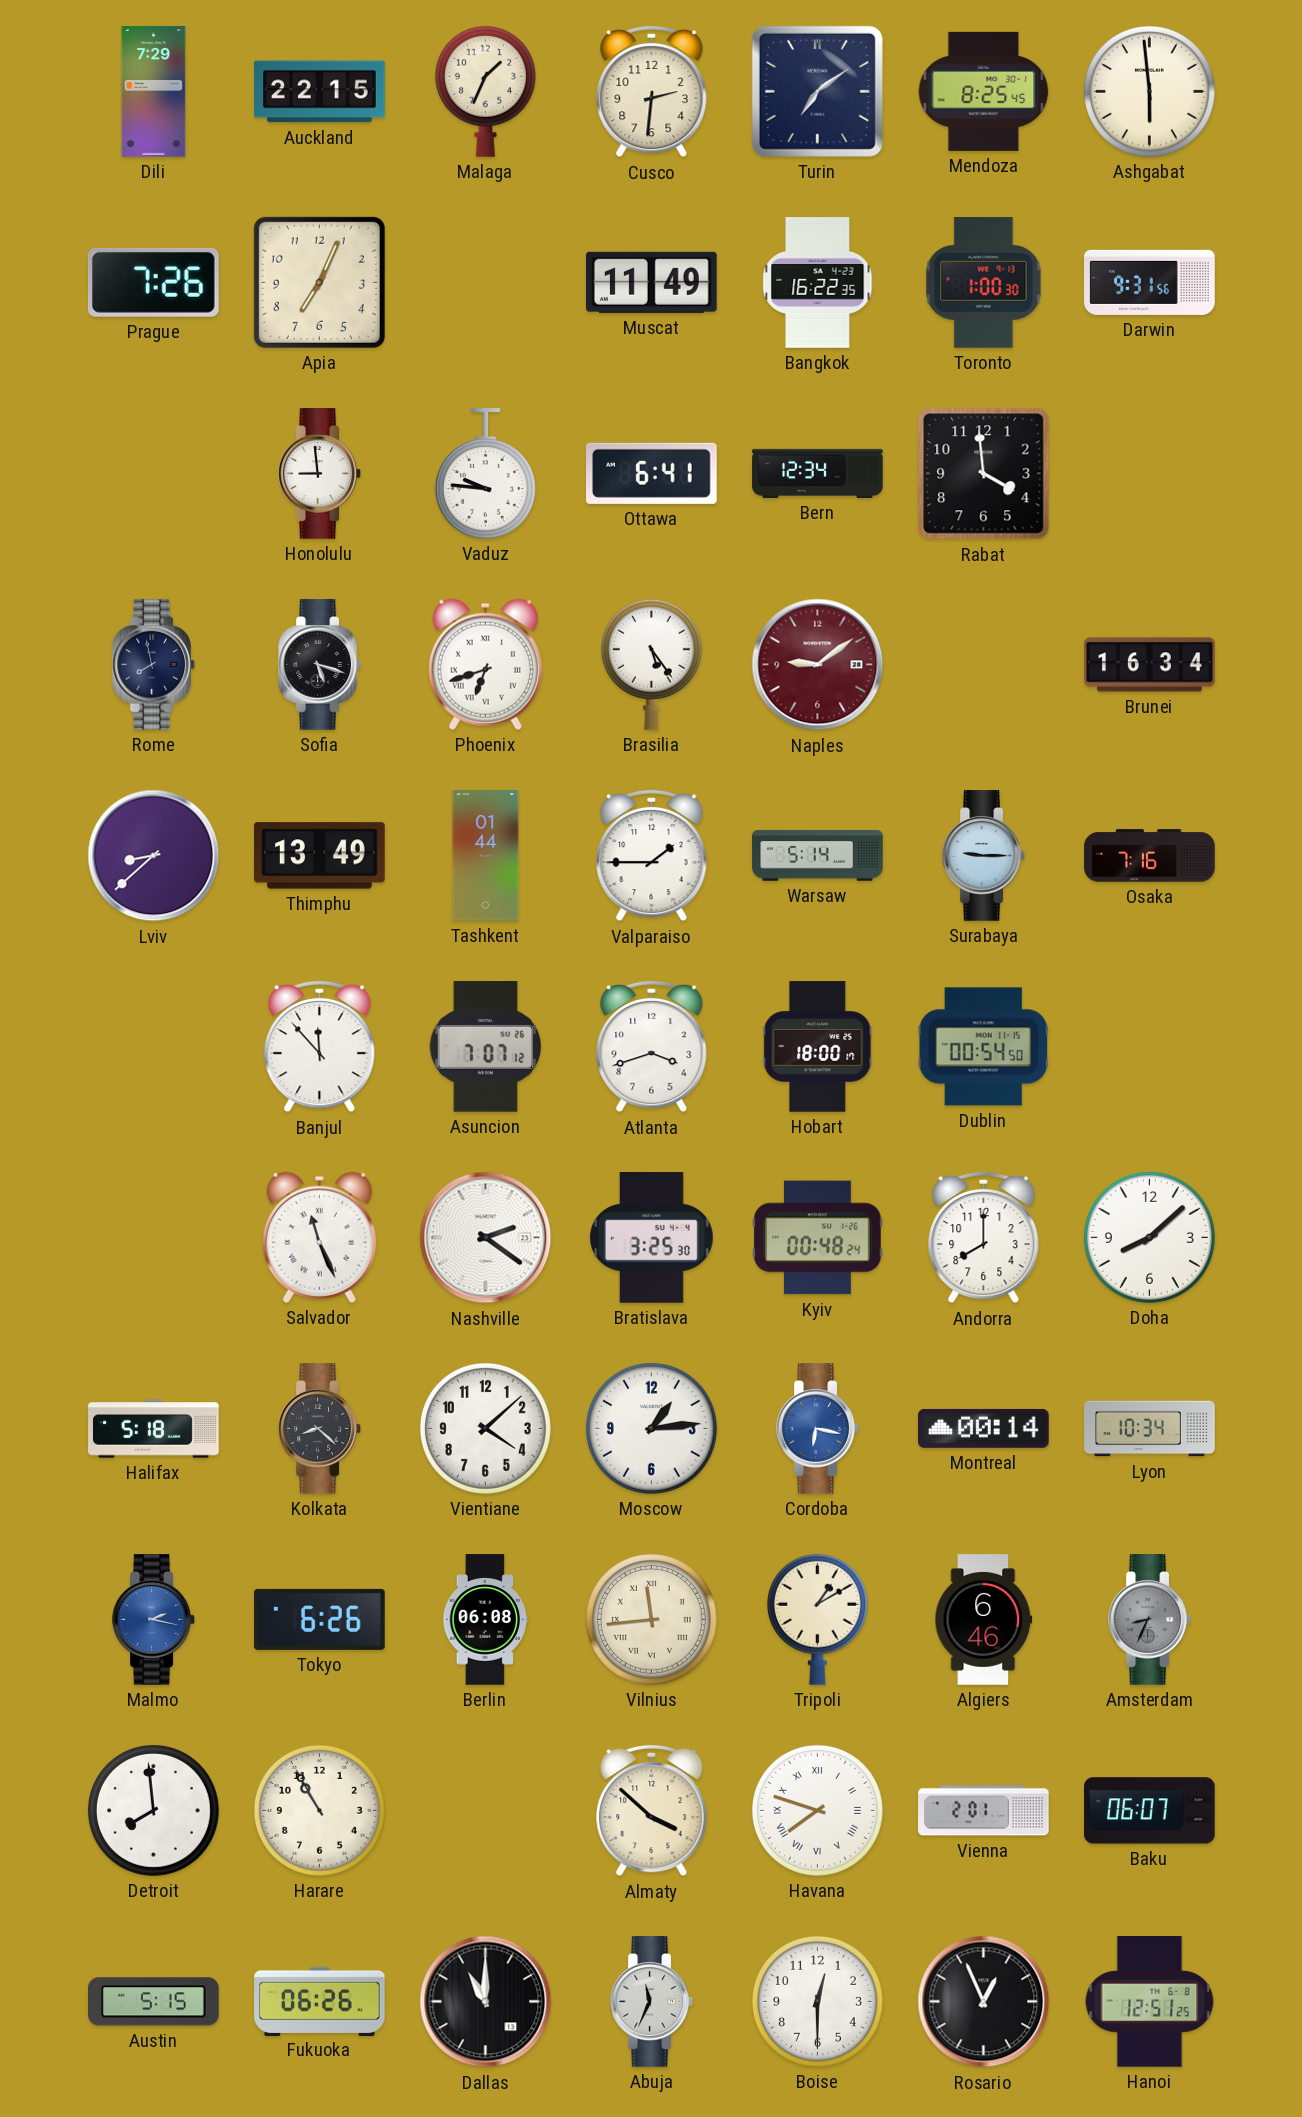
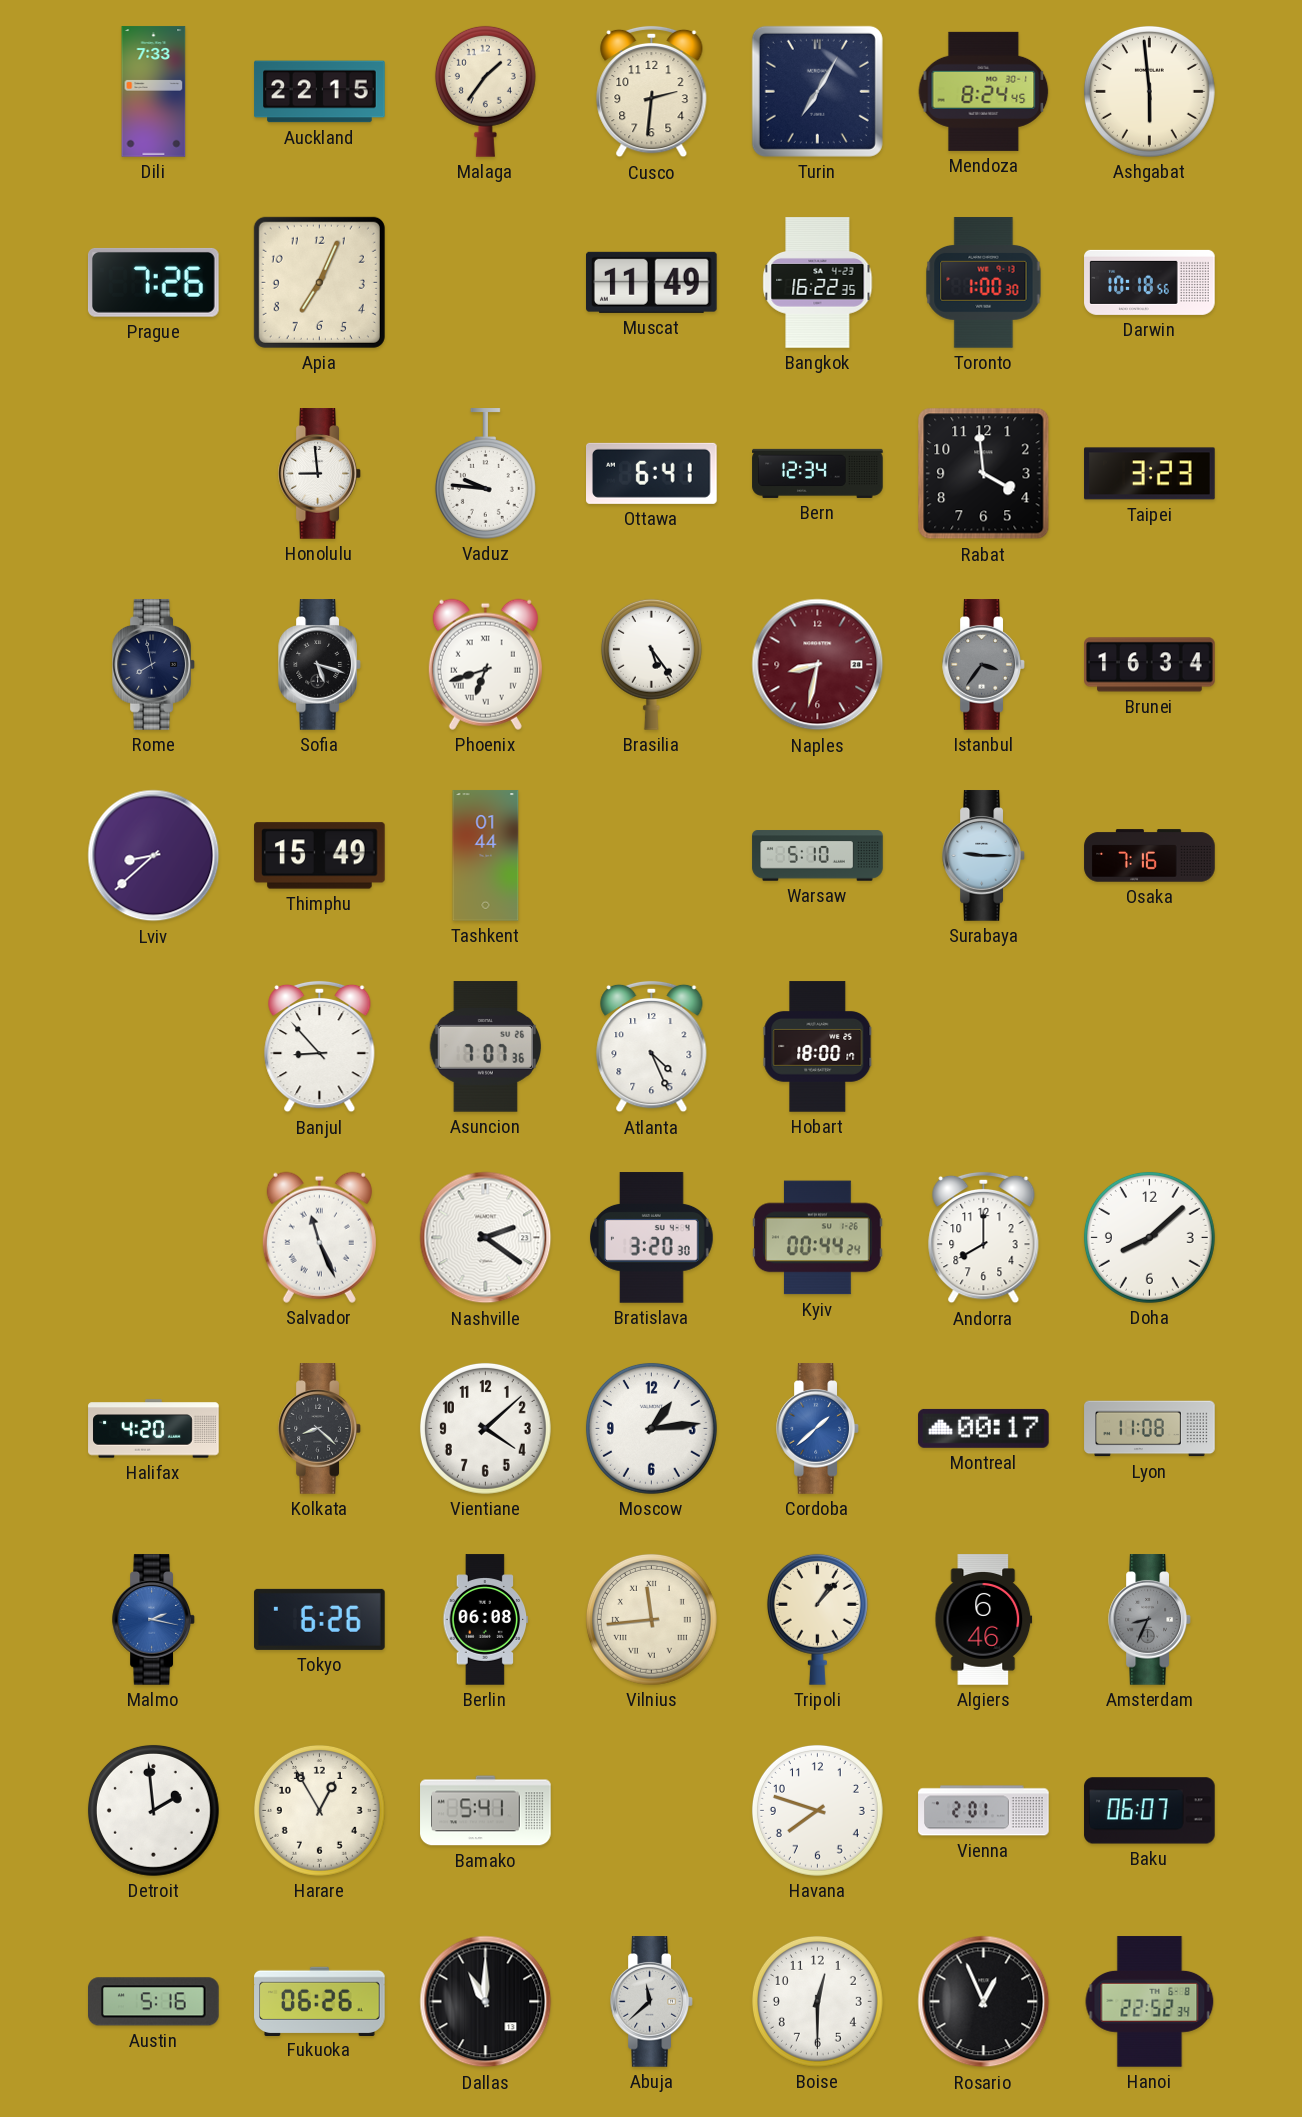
Dili: 7:29 -> 7:33 (154, 92)
Malaga: 1:34 -> 1:36 (485, 91)
Turin: 7:09 -> 7:05 (817, 91)
Mendoza: 8:25 -> 8:24 (984, 91)
Darwin: 9:31 -> 10:18 (1150, 282)
Taipei: none -> 3:23 (1150, 474)
Naples: 9:09 -> 8:32 (818, 665)
Istanbul: none -> 3:36 (984, 665)
Thimphu: 13:49 -> 15:49 (320, 856)
Valparaiso: 1:45 -> none (652, 856)
Warsaw: 5:14 -> 5:10 (818, 856)
Banjul: 11:53 -> 8:53 (320, 1047)
Asuncion: 7:07:12 -> 7:07:36 (485, 1047)
Atlanta: 3:42 -> 4:26 (652, 1047)
Dublin: 00:54 -> none (983, 1047)
Bratislava: 3:25 -> 3:20 (652, 1238)
Kyiv: 00:48 -> 00:44 (818, 1238)
Halifax: 5:18 -> 4:20 (154, 1429)
Cordoba: 6:17 -> 1:38 (818, 1429)
Montreal: 00:14 -> 00:17 (984, 1428)
Lyon: 10:34 -> 11:08 (1150, 1429)
Tripoli: 1:10 -> 1:07 (817, 1619)
Detroit: 7:59 -> 1:59 (153, 1810)
Harare: 10:55 -> 12:55 (319, 1810)
Bamako: none -> 5:41 (486, 1811)
Almaty: 3:52 -> none (652, 1811)
Havana numerals: Roman -> Arabic (817, 1810)
Austin: 5:15 -> 5:16 (154, 2002)
Abuja: 11:34 -> 11:38 (652, 2002)
Hanoi: 12:51 -> 22:52 (1150, 2002)
